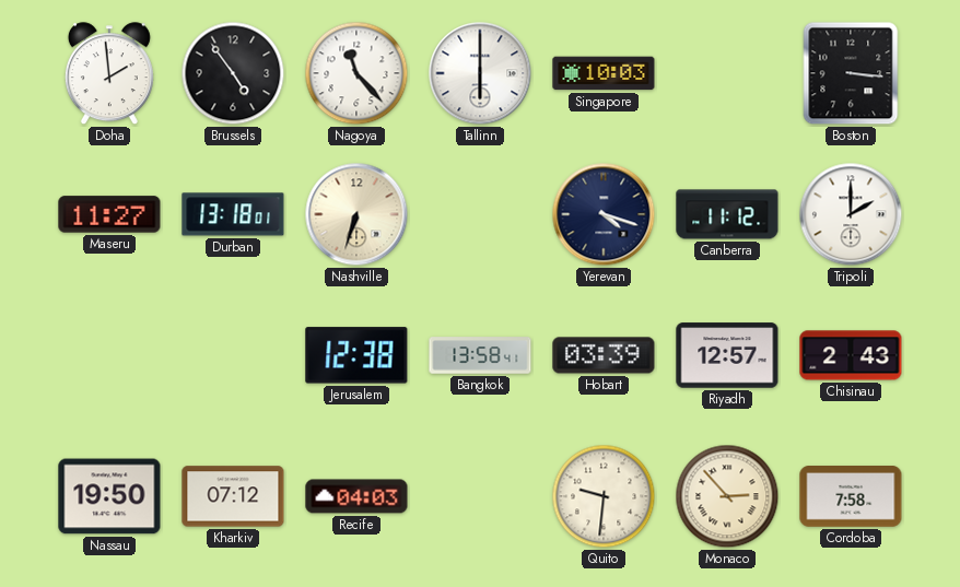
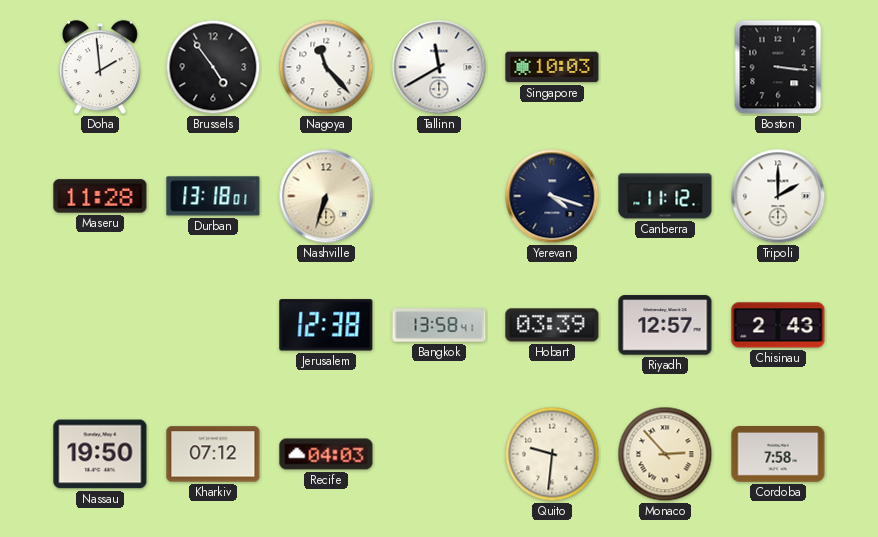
Tallinn: 6:00 -> 11:40 (439, 67)
Maseru: 11:27 -> 11:28 (100, 196)
